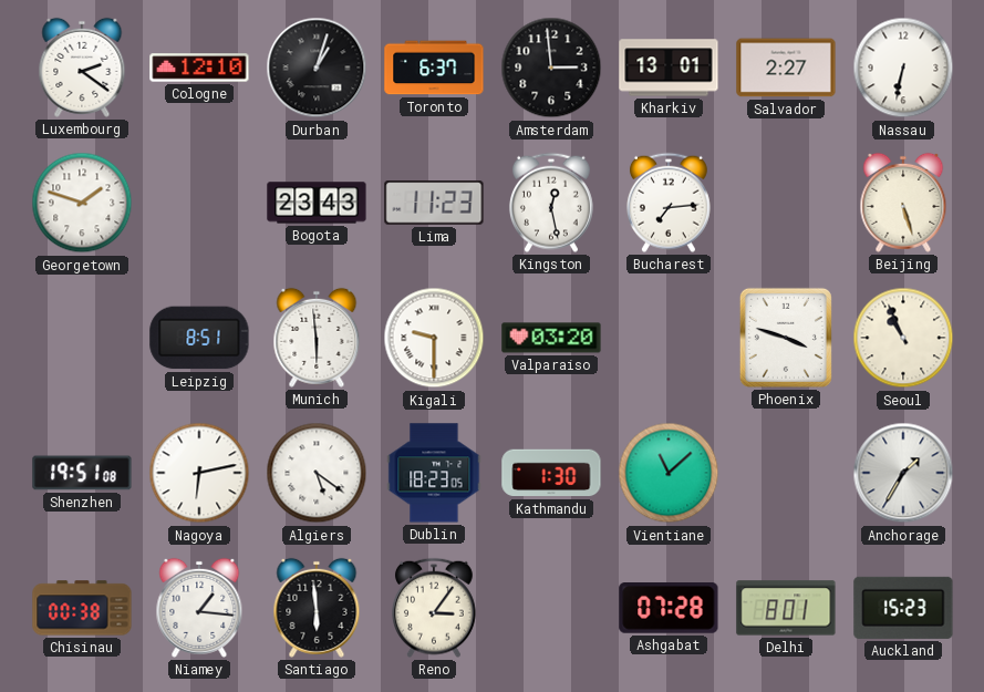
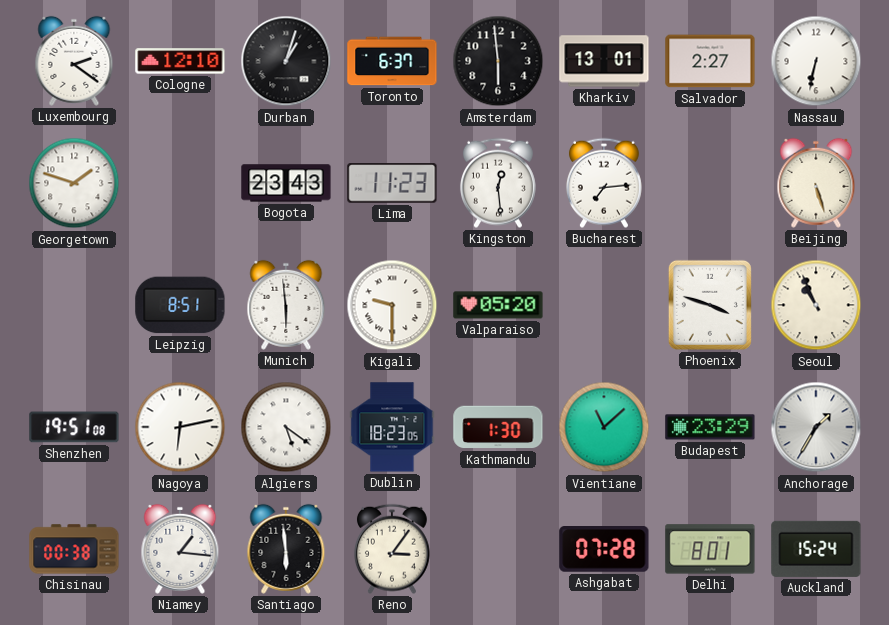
Amsterdam: 2:59 -> 5:59 (498, 61)
Kingston: 12:28 -> 12:29 (498, 183)
Valparaiso: 03:20 -> 05:20 (498, 305)
Budapest: none -> 23:29 (710, 427)
Auckland: 15:23 -> 15:24 (816, 549)
